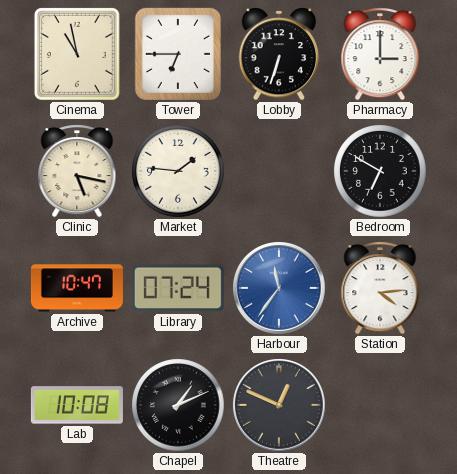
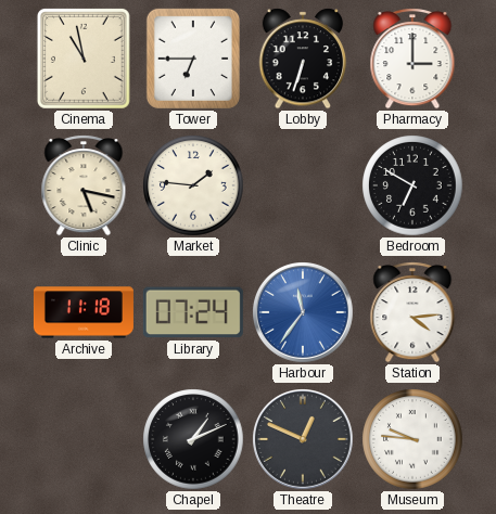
Archive: 10:47 -> 11:18 (84, 312)
Lab: 10:08 -> none (77, 405)
Museum: none -> 9:46 (412, 439)
